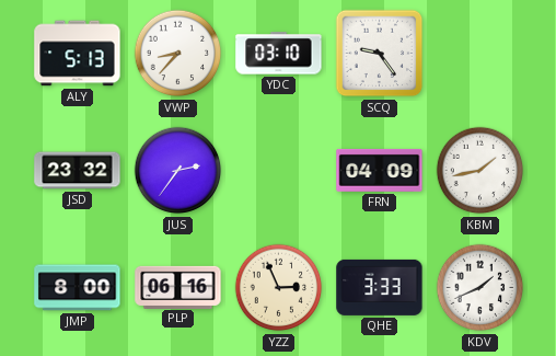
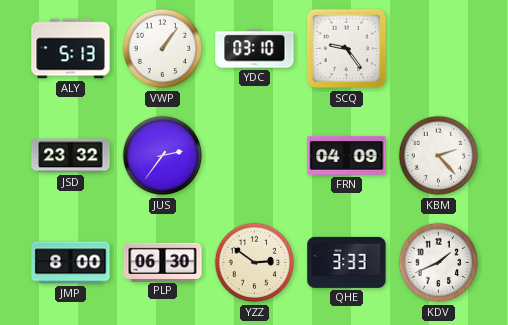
VWP: 8:37 -> 1:06 (163, 49)
KBM: 1:43 -> 2:23 (439, 156)
PLP: 06:16 -> 06:30 (163, 262)
YZZ: 2:56 -> 2:51 (255, 263)
